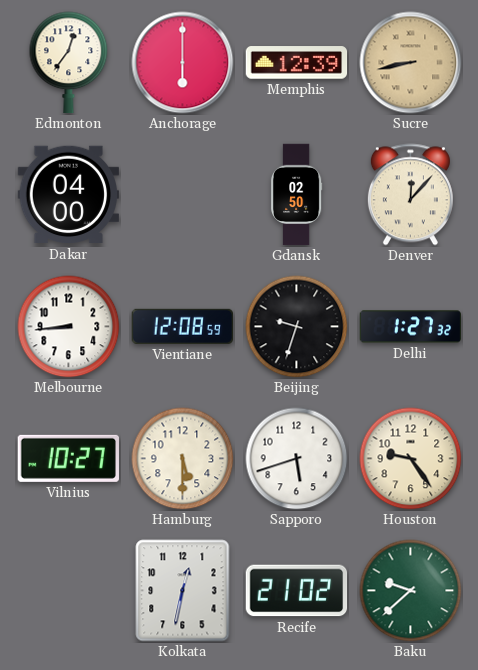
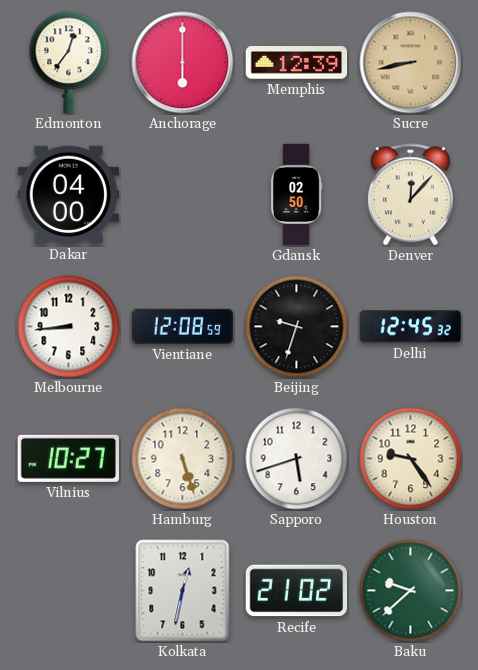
Delhi: 1:27 -> 12:45 (411, 327)
Hamburg: 5:30 -> 5:27 (183, 459)
